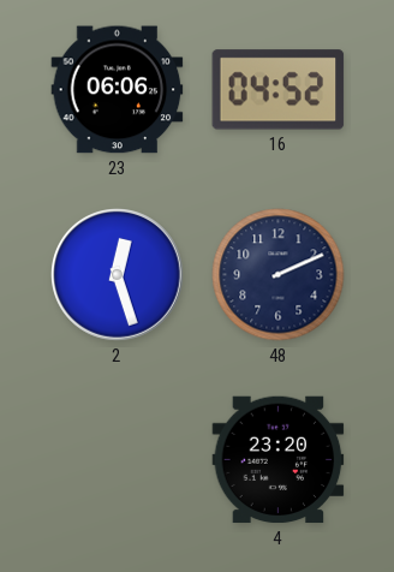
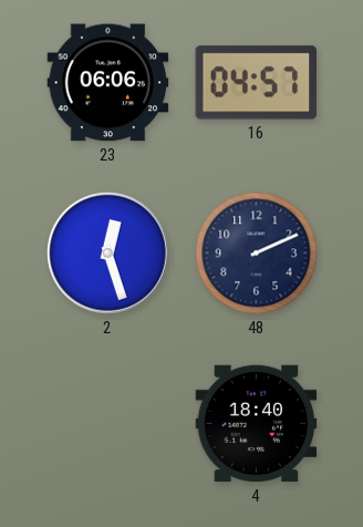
16: 04:52 -> 04:57 (257, 83)
4: 23:20 -> 18:40 (257, 424)
